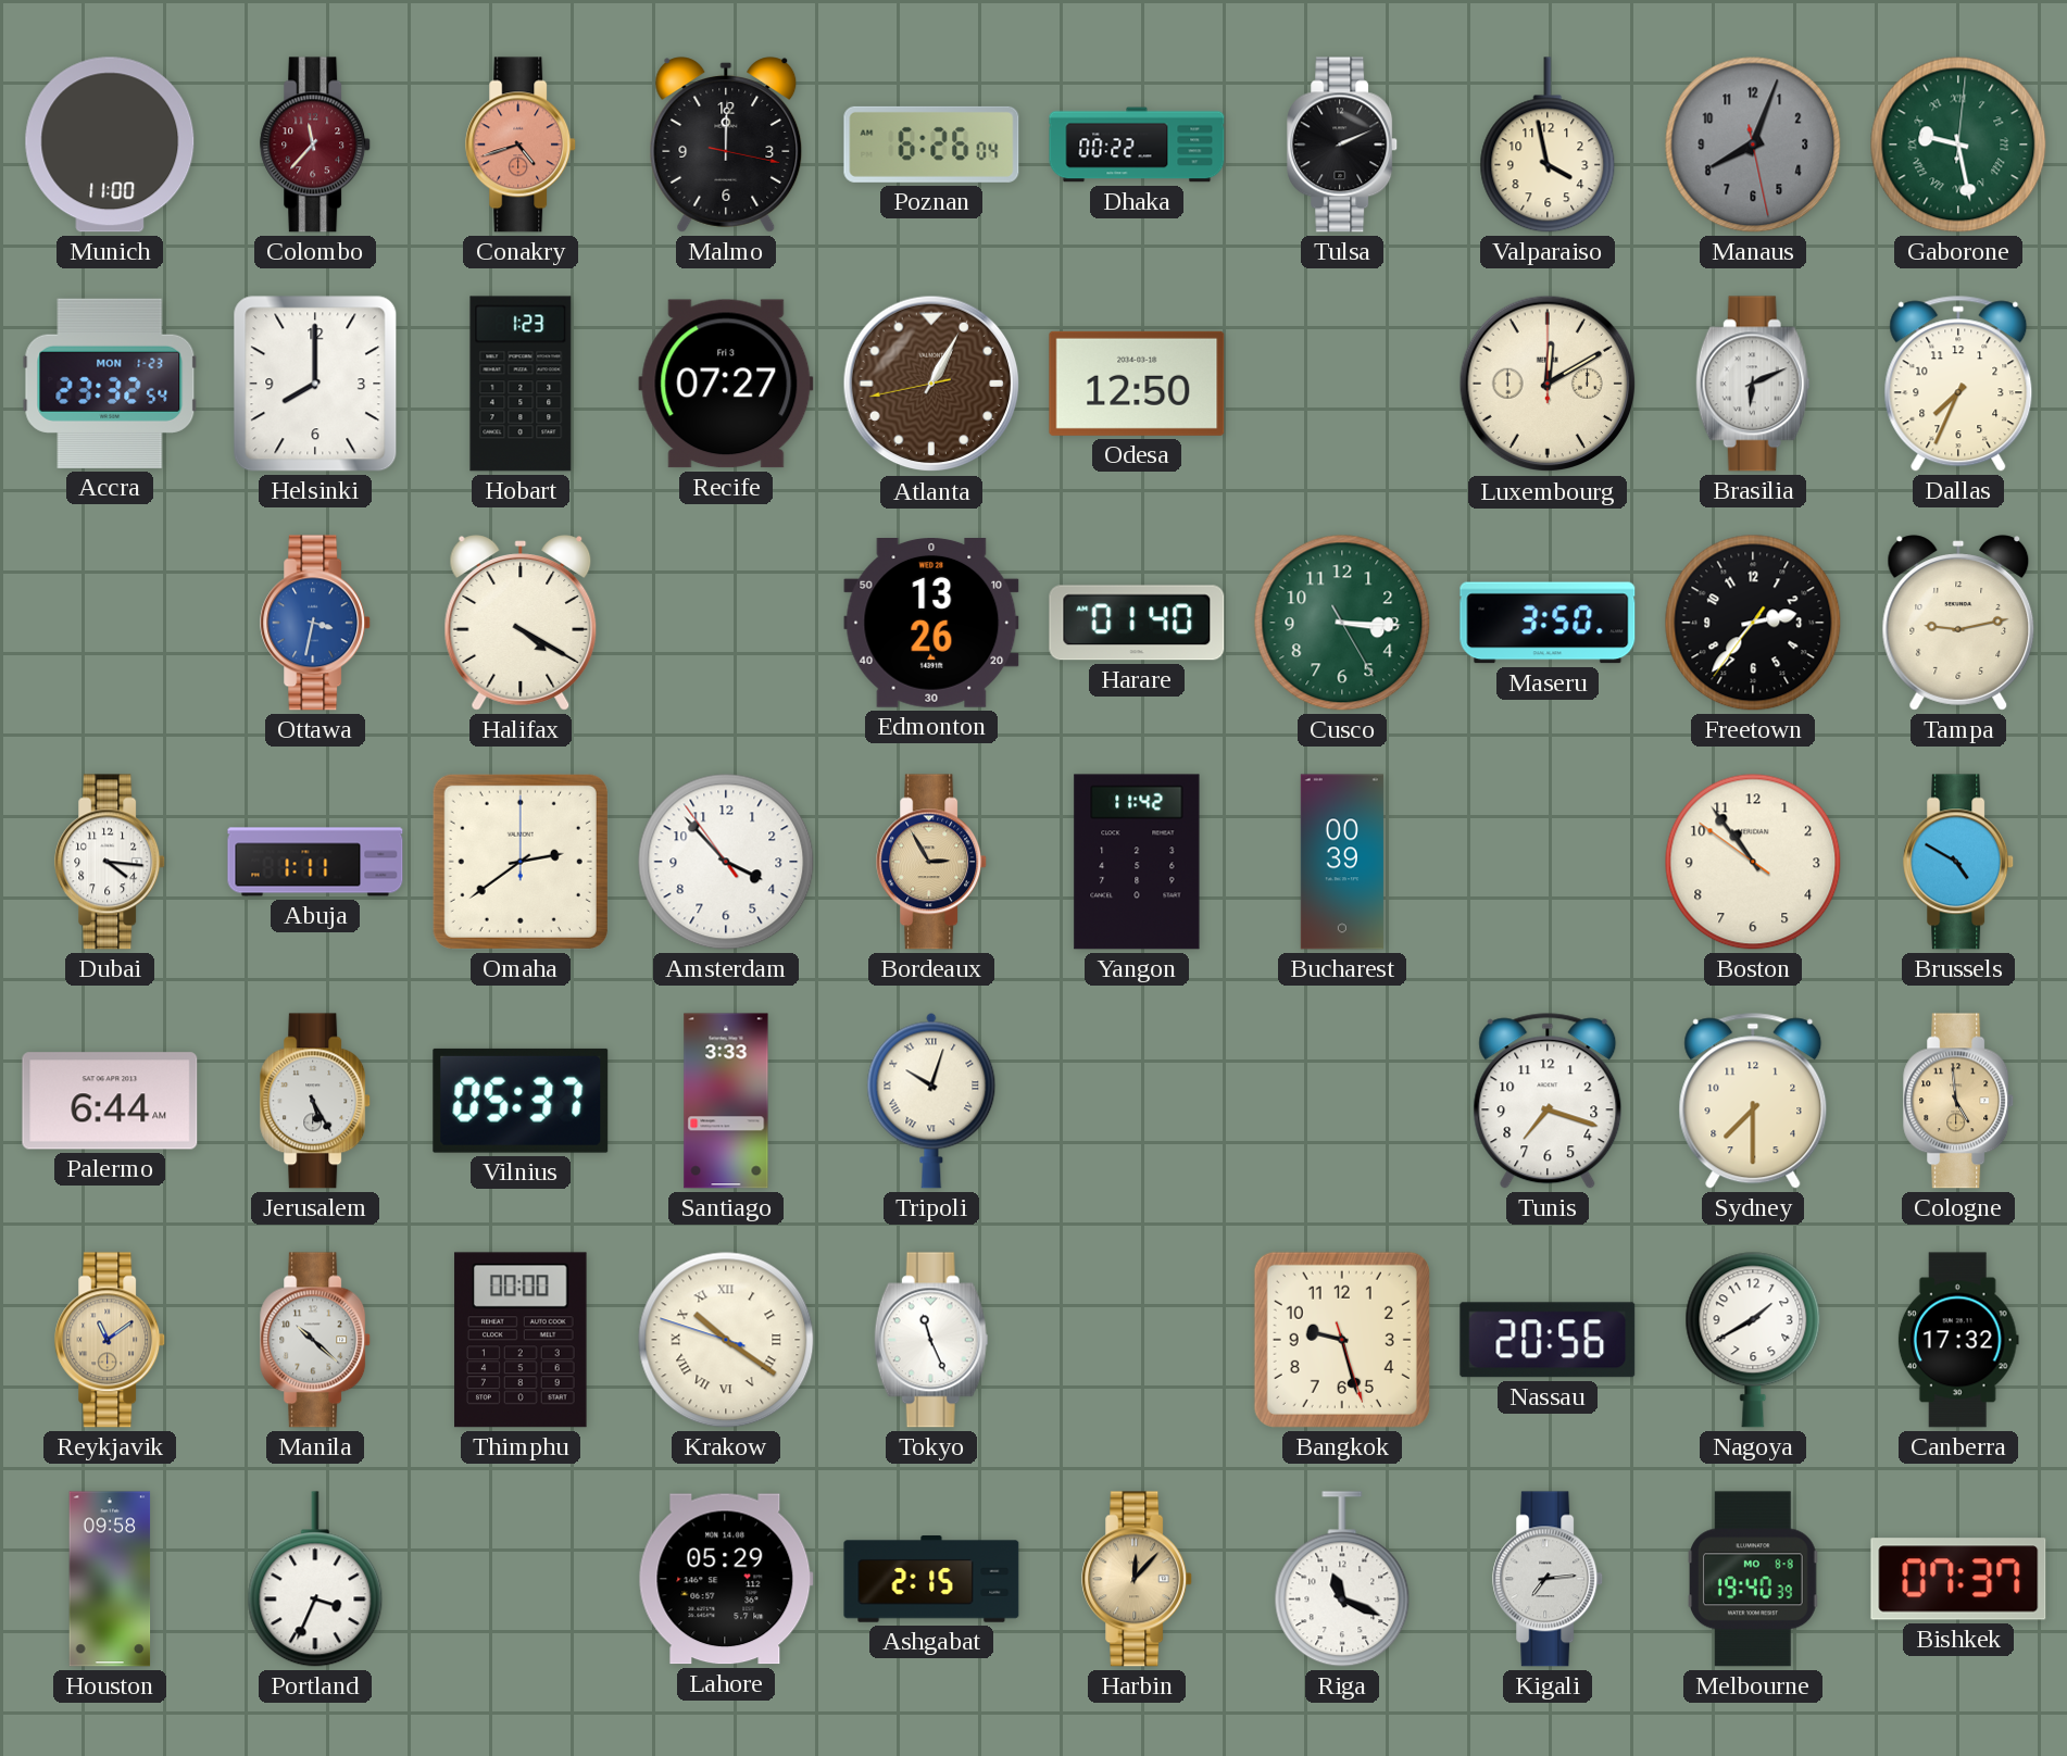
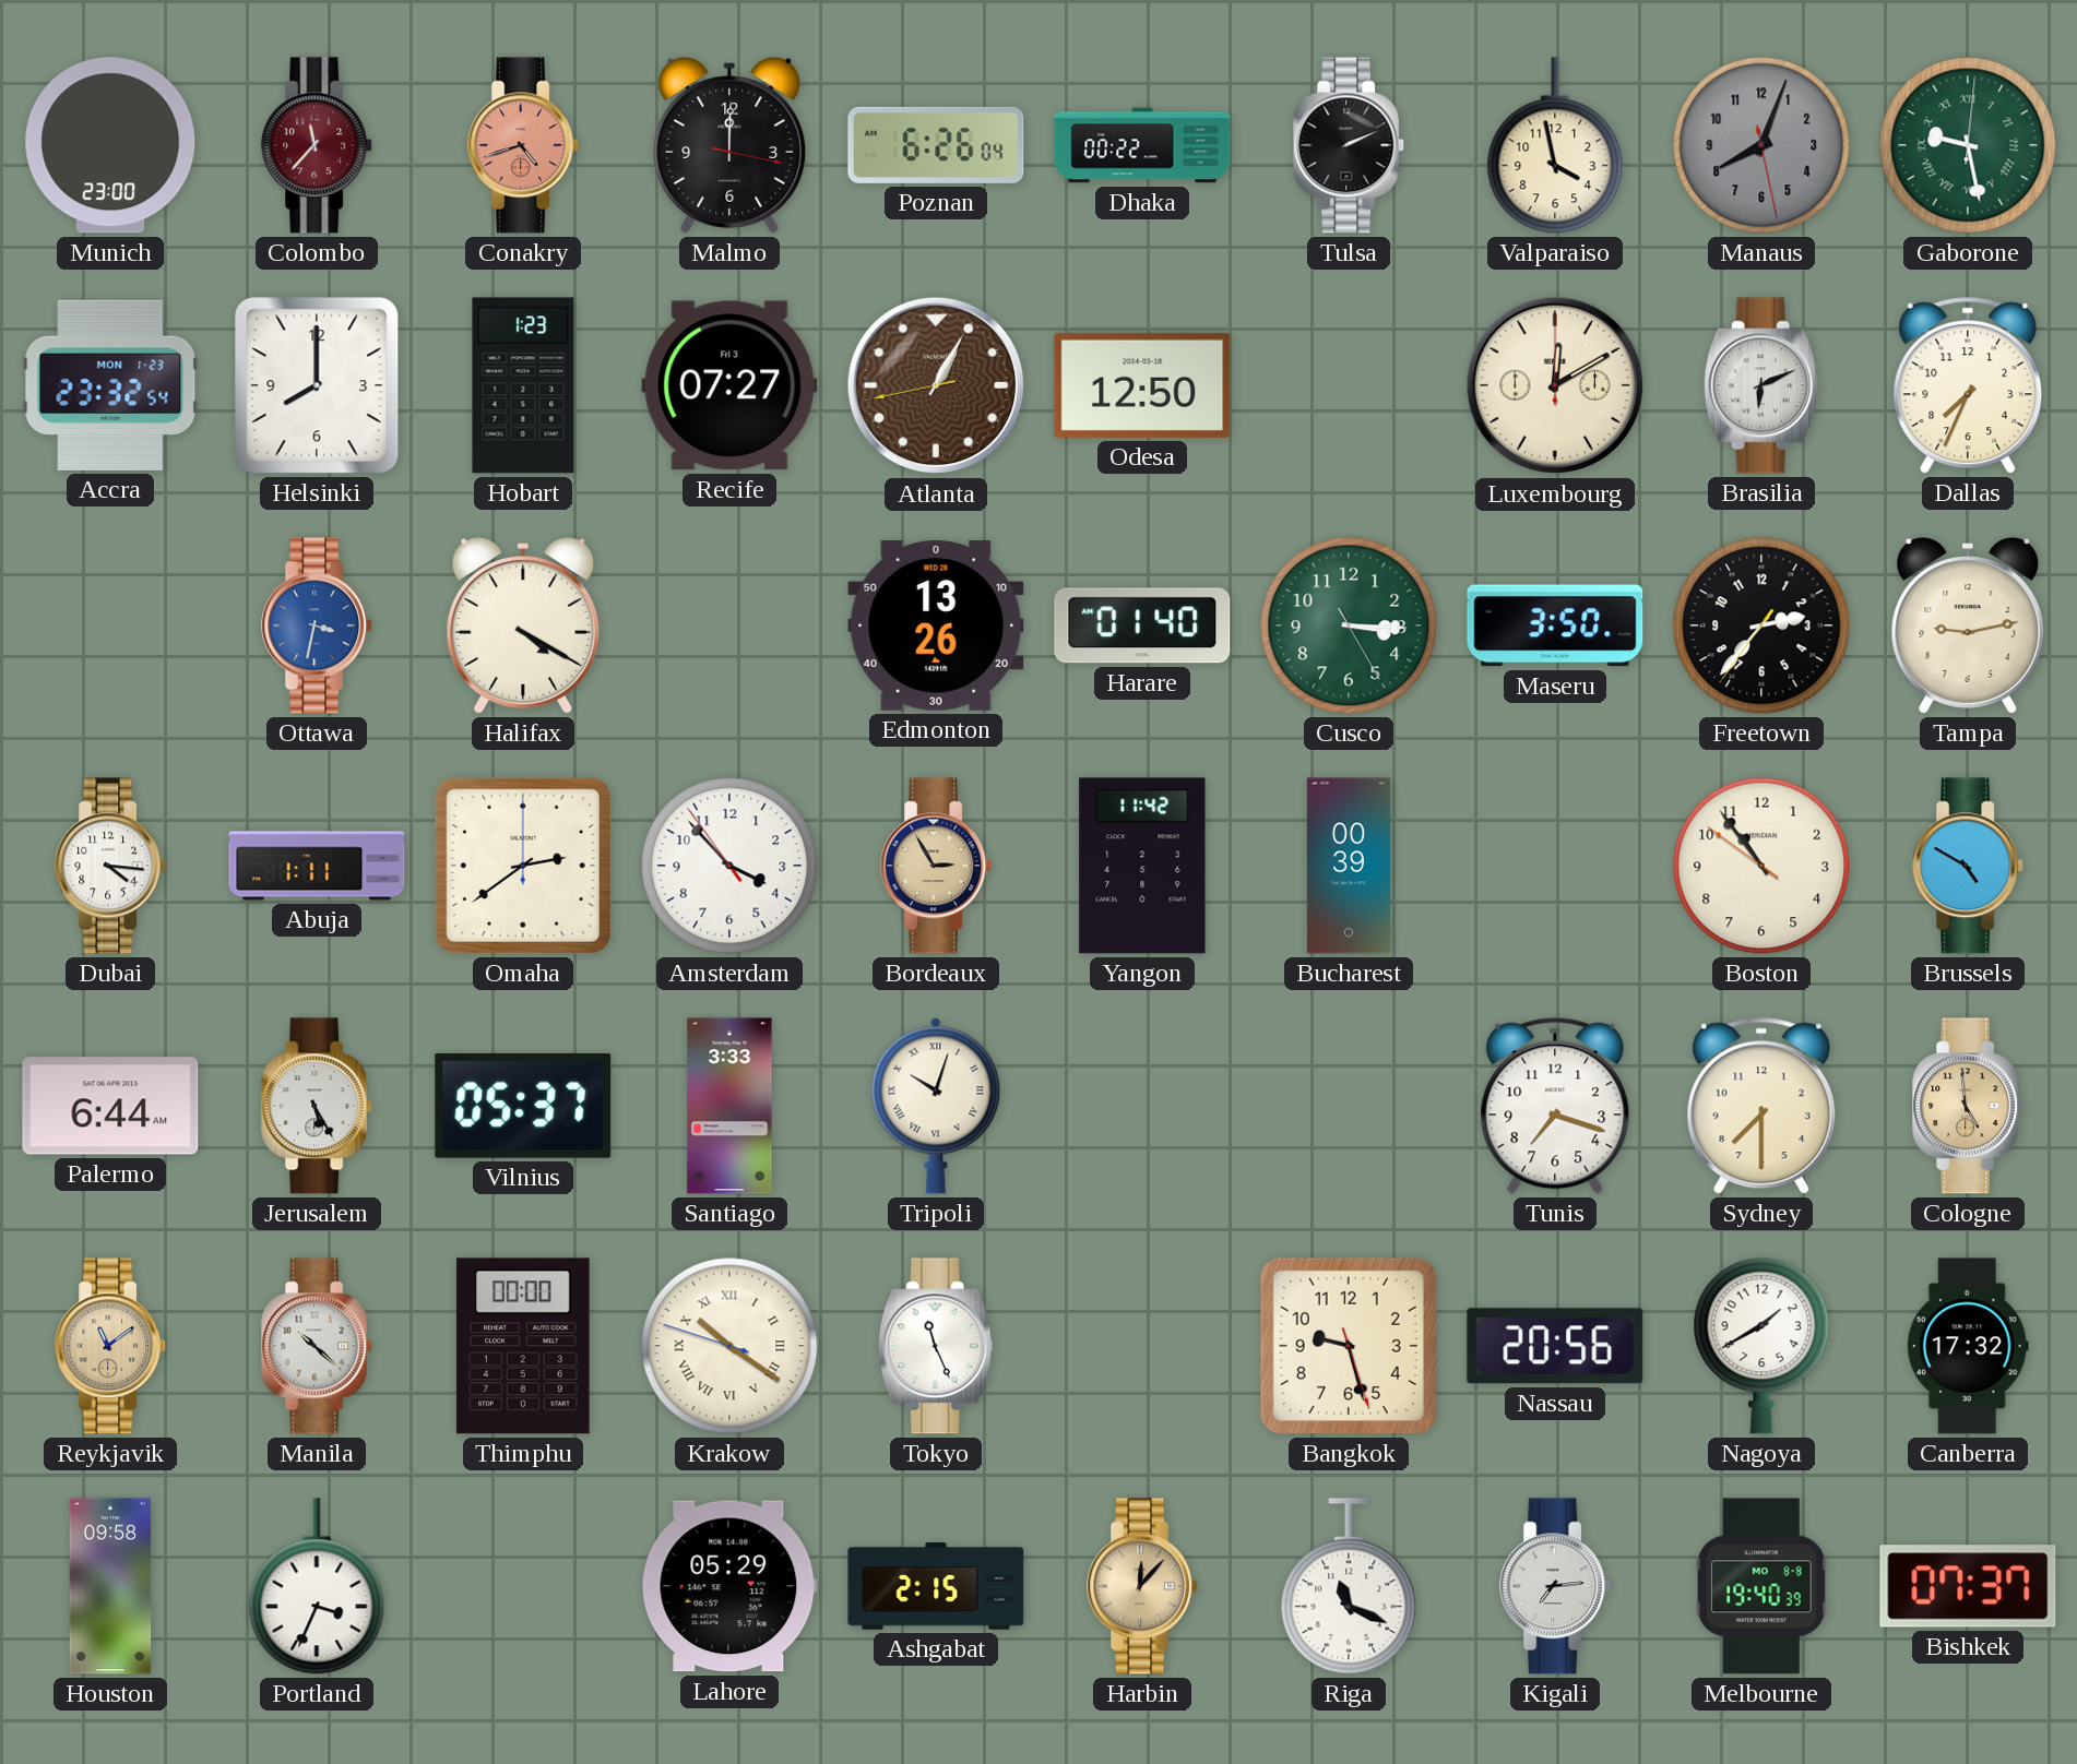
Munich: 11:00 -> 23:00 (110, 145)
